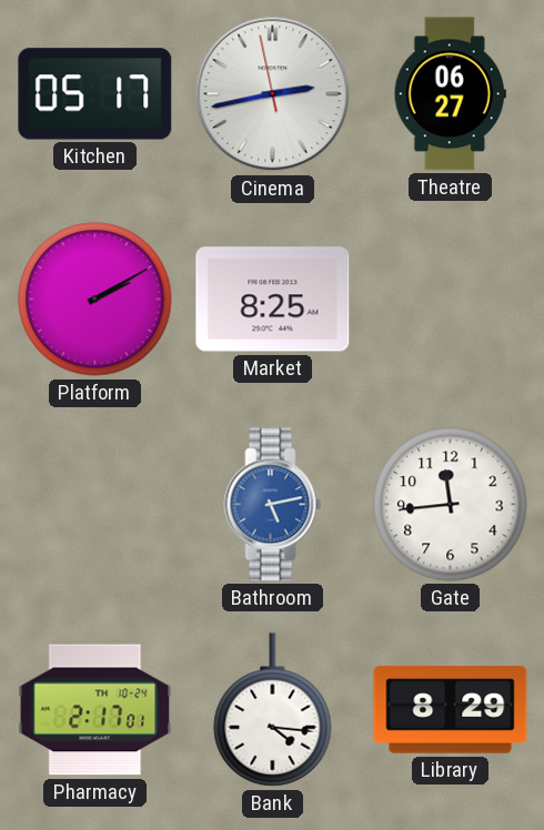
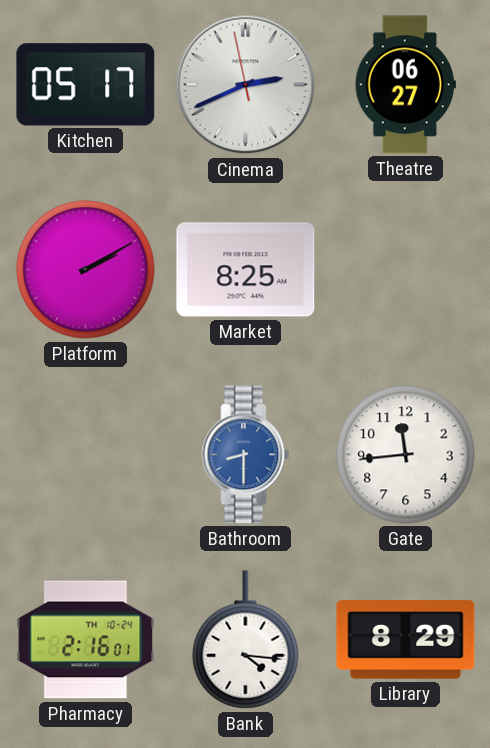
Cinema: 2:42 -> 2:40 (246, 85)
Bathroom: 5:13 -> 8:30 (246, 455)
Pharmacy: 2:17 -> 2:16 (86, 640)
